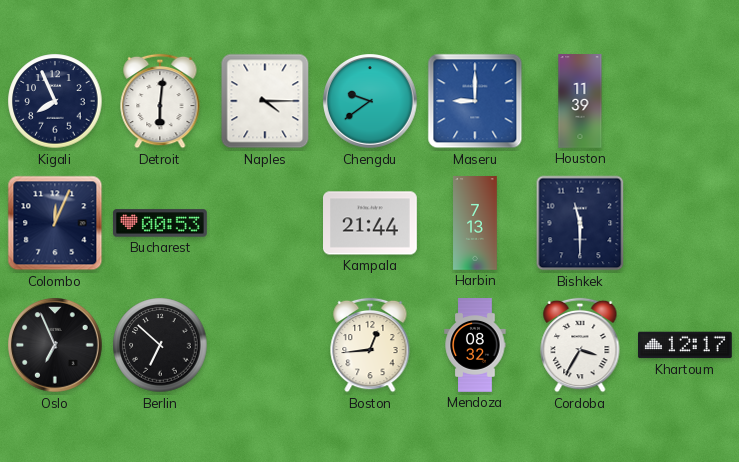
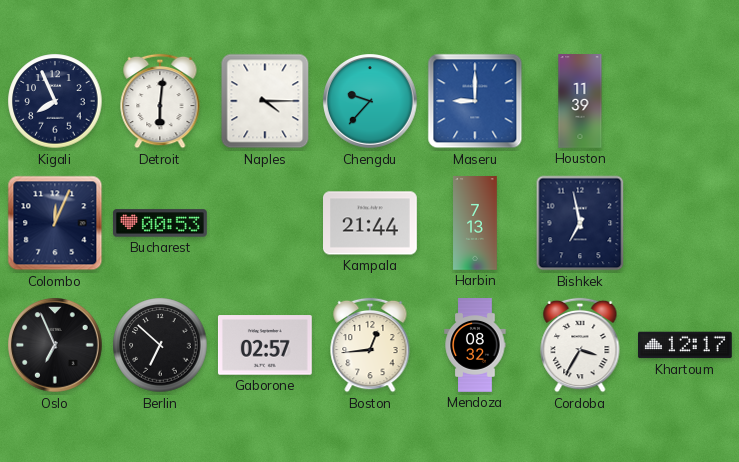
Chengdu: 9:39 -> 9:37 (370, 101)
Bishkek: 11:30 -> 6:58 (580, 223)
Gaborone: none -> 02:57 (265, 345)
